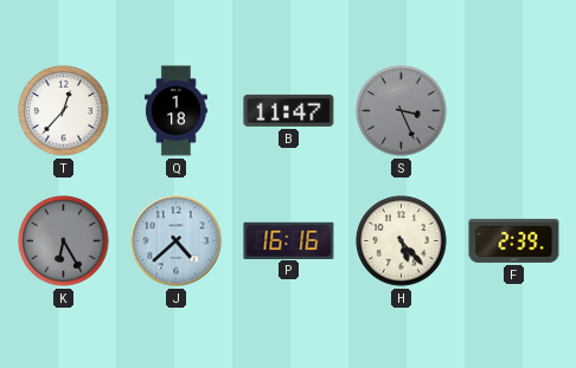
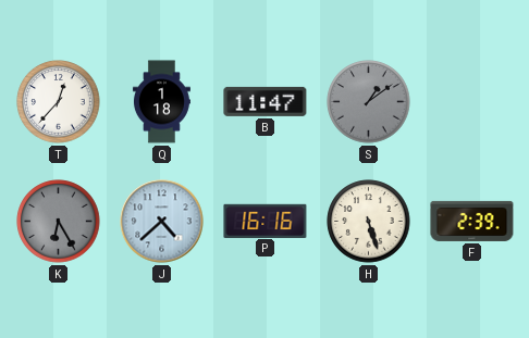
S: 3:26 -> 1:09 (369, 102)
H: 5:23 -> 5:27 (369, 222)
